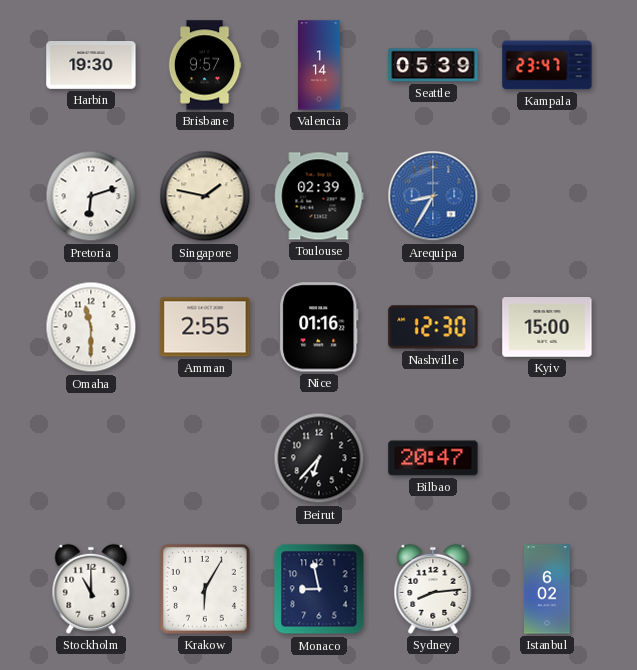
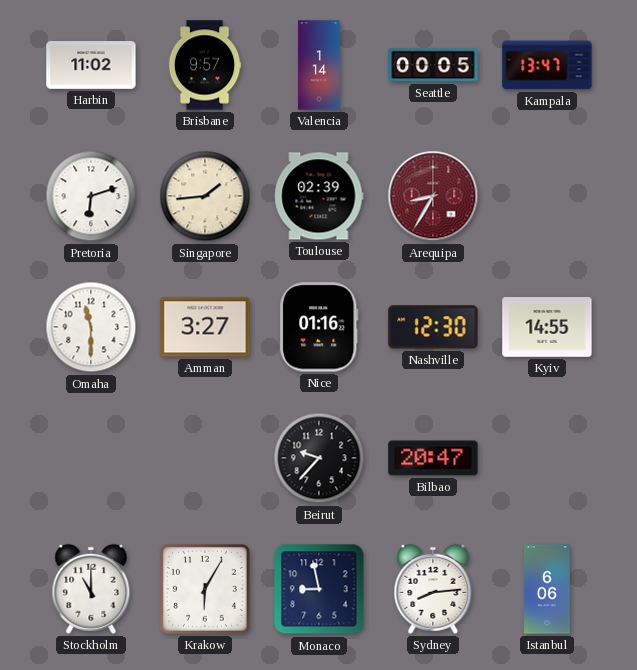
Harbin: 19:30 -> 11:02 (91, 66)
Seattle: 05:39 -> 00:05 (433, 65)
Kampala: 23:47 -> 13:47 (547, 65)
Singapore: 1:47 -> 1:44 (205, 196)
Arequipa dial: blue -> burgundy (433, 196)
Amman: 2:55 -> 3:27 (205, 327)
Kyiv: 15:00 -> 14:55 (547, 328)
Beirut: 6:37 -> 9:37 (319, 458)
Istanbul: 6:02 -> 6:06 (547, 589)
